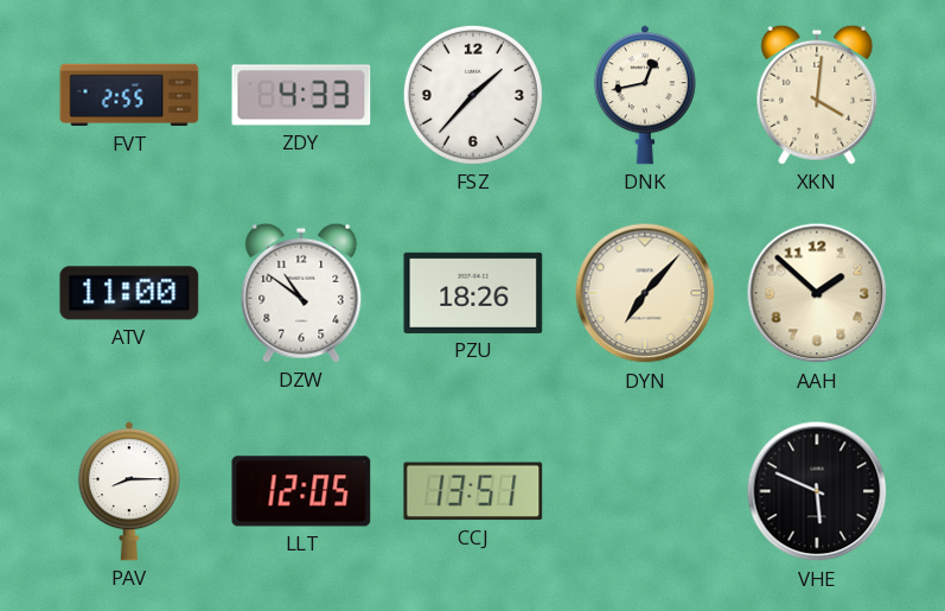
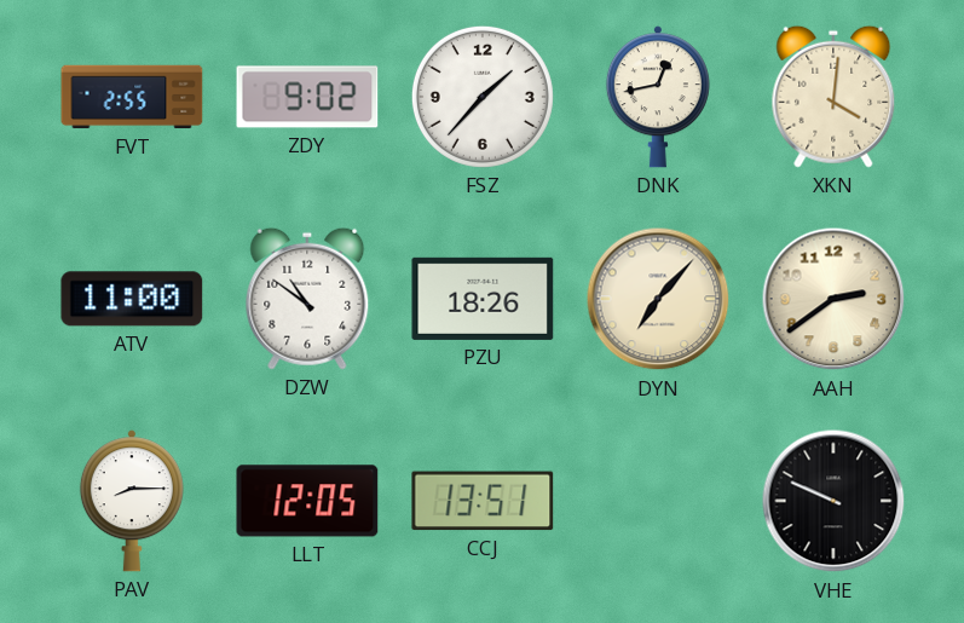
ZDY: 4:33 -> 9:02 (307, 97)
AAH: 1:52 -> 2:39 (833, 299)
VHE: 5:49 -> 9:49 (833, 501)
